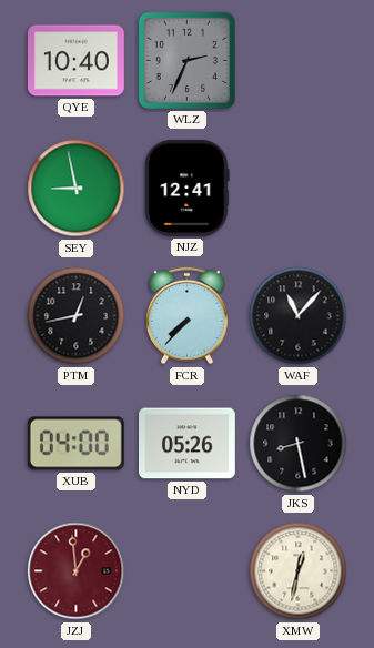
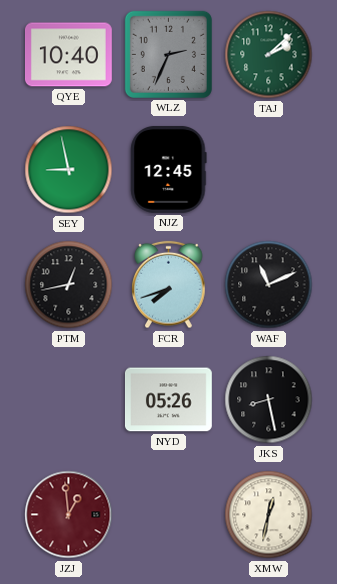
TAJ: none -> 2:08 (269, 55)
NJZ: 12:41 -> 12:45 (169, 169)
FCR: 7:37 -> 7:42 (169, 285)
WAF: 11:07 -> 11:11 (269, 285)
XUB: 04:00 -> none (75, 444)
